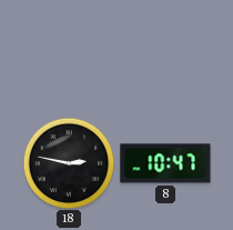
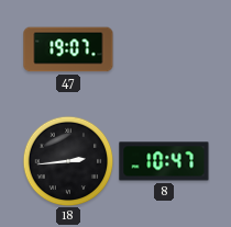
47: none -> 19:07 (68, 49)
18: 2:47 -> 2:44 (68, 161)
